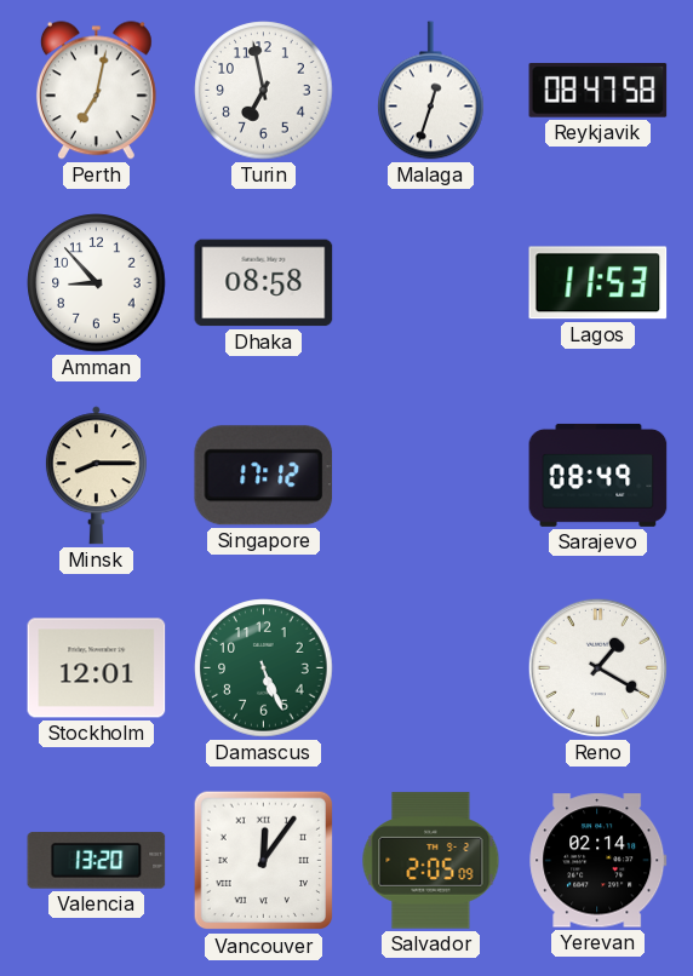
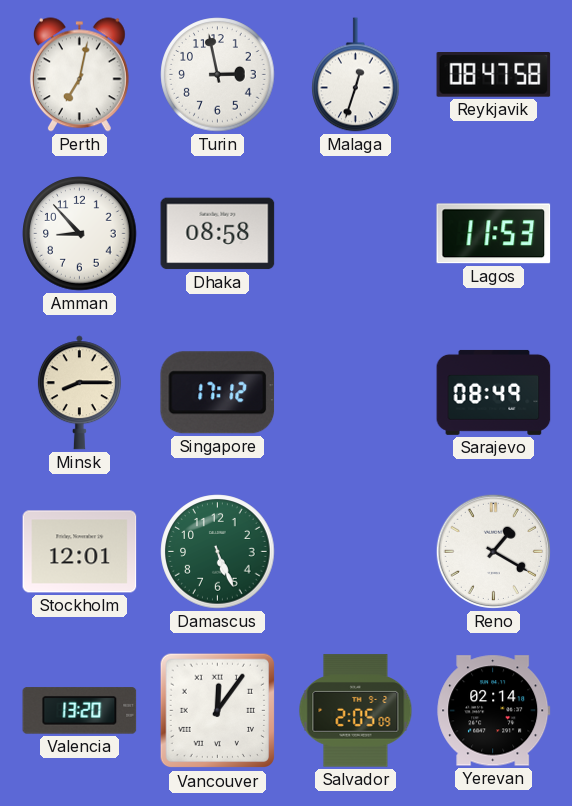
Turin: 6:58 -> 2:58 (218, 75)
